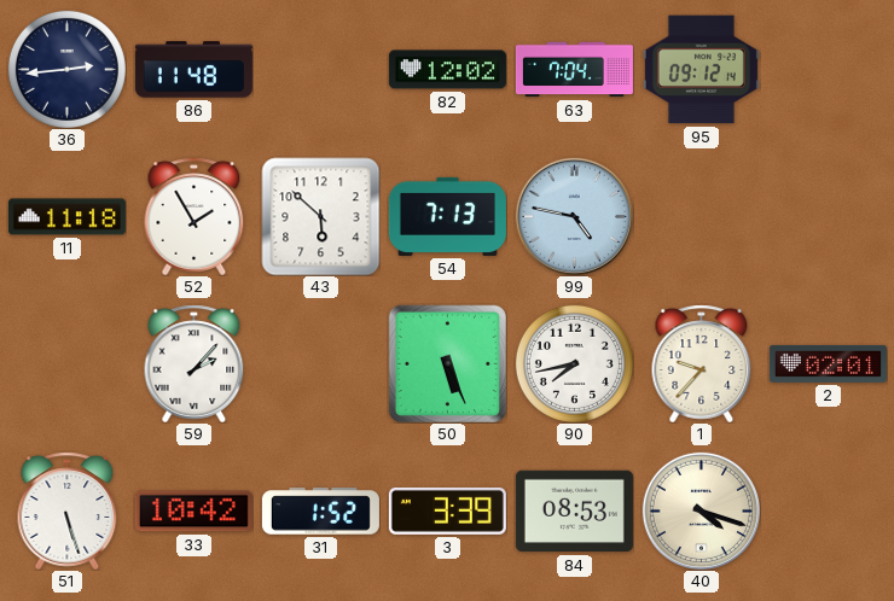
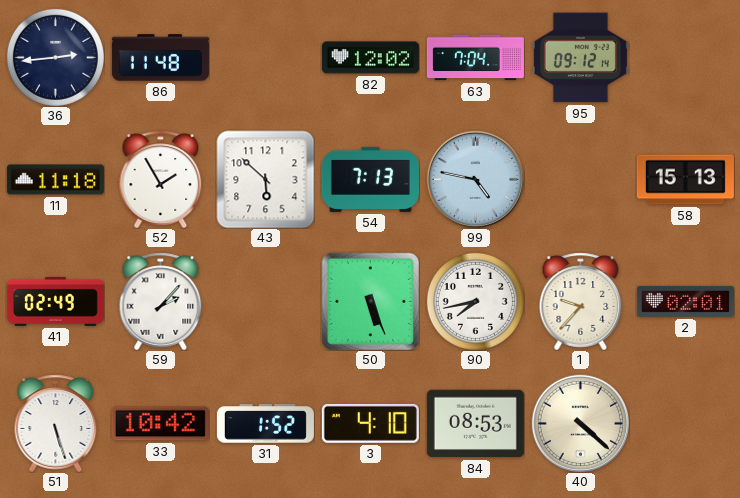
58: none -> 15:13 (685, 180)
41: none -> 02:49 (55, 301)
3: 3:39 -> 4:10 (370, 423)
40: 4:18 -> 4:22 (580, 423)
